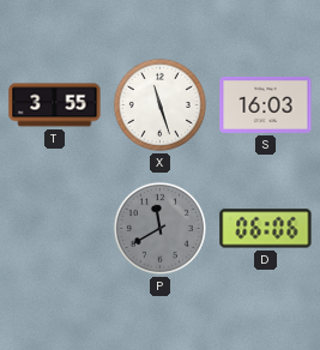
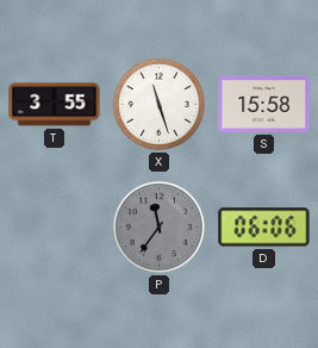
S: 16:03 -> 15:58 (264, 104)
P: 11:40 -> 11:36 (158, 226)
